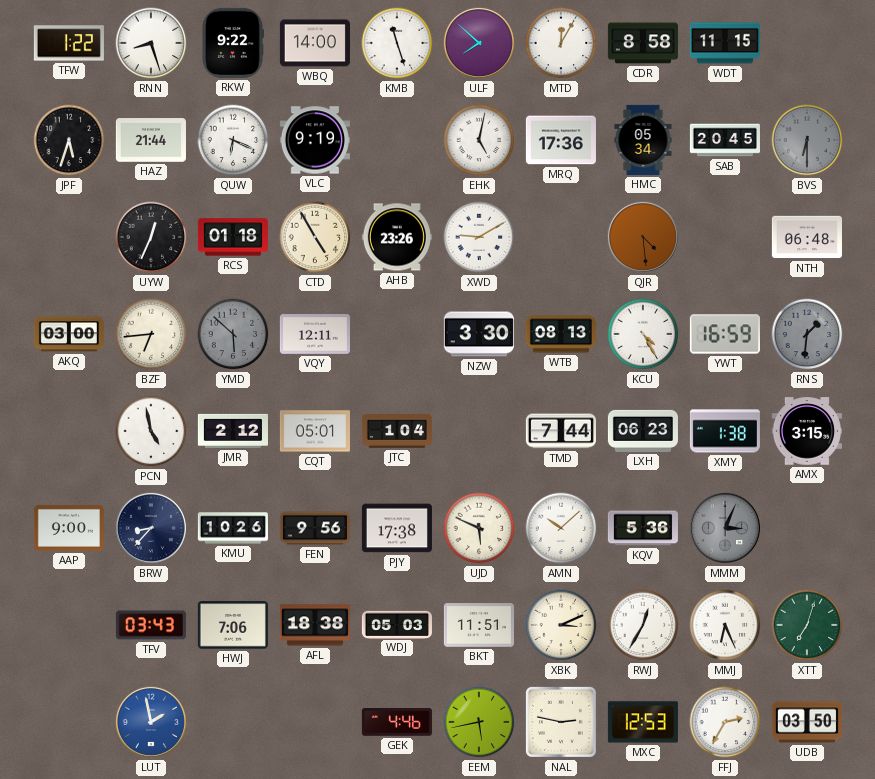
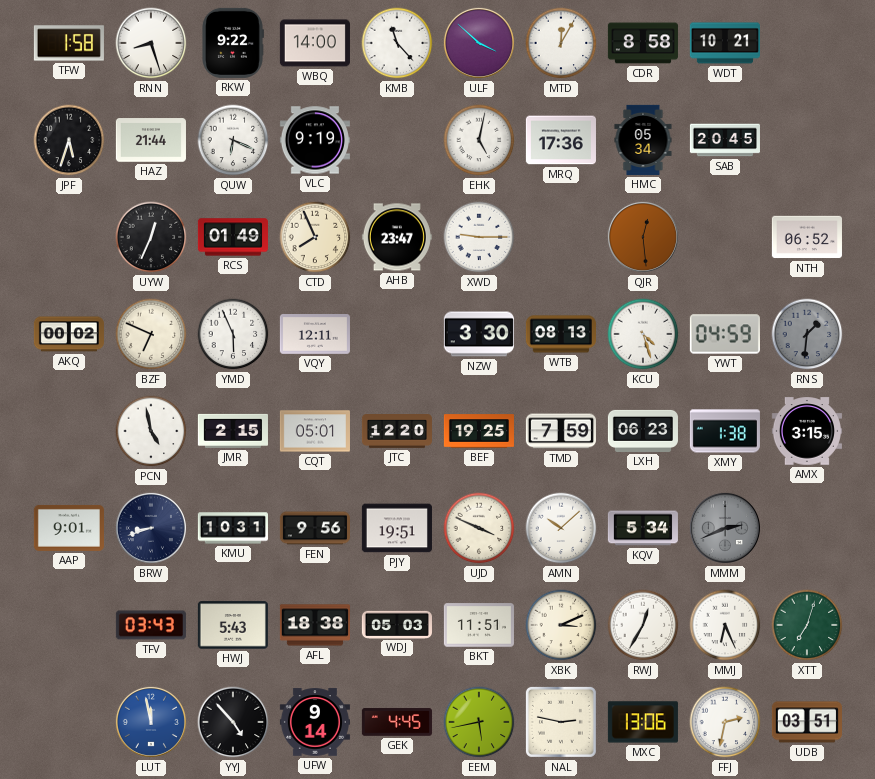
TFW: 1:22 -> 1:58 (69, 43)
KMB: 11:27 -> 11:23 (397, 43)
ULF: 7:52 -> 3:52 (479, 43)
WDT: 11:15 -> 10:21 (725, 43)
BVS: 6:30 -> none (807, 140)
RCS: 01:18 -> 01:49 (233, 237)
CTD: 4:55 -> 7:56 (315, 237)
AHB: 23:26 -> 23:47 (397, 237)
XWD: 9:10 -> 9:15 (479, 237)
QJR: 4:29 -> 12:29 (643, 237)
NTH: 06:48 -> 06:52 (807, 237)
AKQ: 03:00 -> 00:02 (69, 334)
BZF: 6:44 -> 6:49 (151, 334)
YMD: 5:52 -> 5:56 (233, 334)
YMD dial: grey -> white (233, 334)
KCU: 4:25 -> 4:27 (643, 334)
YWT: 16:59 -> 04:59 (725, 334)
JMR: 2:12 -> 2:15 (233, 431)
JTC: 1:04 -> 12:20 (397, 432)
BEF: none -> 19:25 (479, 431)
TMD: 7:44 -> 7:59 (561, 431)
AAP: 9:00 -> 9:01 (69, 528)
BRW: 8:37 -> 8:42 (151, 528)
KMU: 10:26 -> 10:31 (233, 528)
PJY: 17:38 -> 19:51 (397, 528)
UJD: 5:49 -> 3:49 (479, 528)
KQV: 5:36 -> 5:34 (643, 528)
MMM: 3:04 -> 2:41 (725, 528)
HWJ: 7:06 -> 5:43 (233, 625)
LUT: 1:58 -> 11:58 (151, 722)
YYJ: none -> 4:53 (233, 722)
UFW: none -> 9:14 (315, 722)
GEK: 4:46 -> 4:45 (397, 722)
MXC: 12:53 -> 13:06 (643, 722)
FFJ: 2:35 -> 2:32 (725, 722)
UDB: 03:50 -> 03:51 (807, 722)
